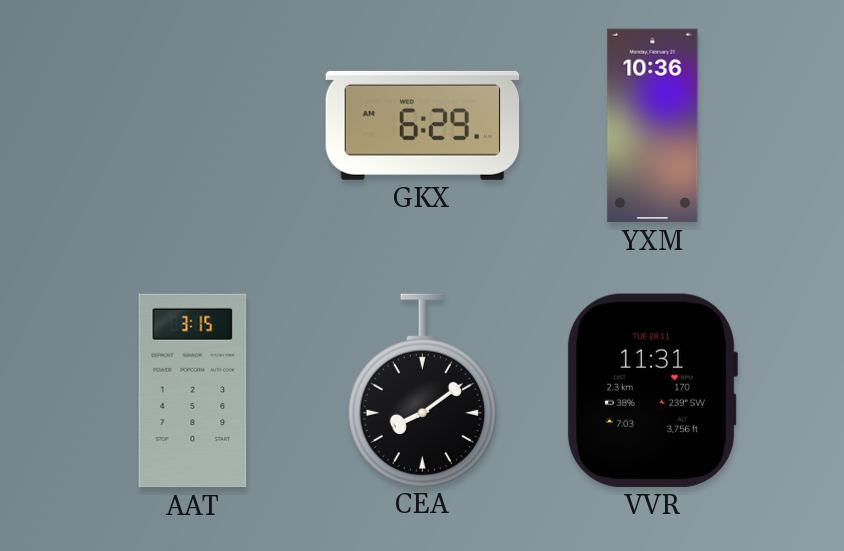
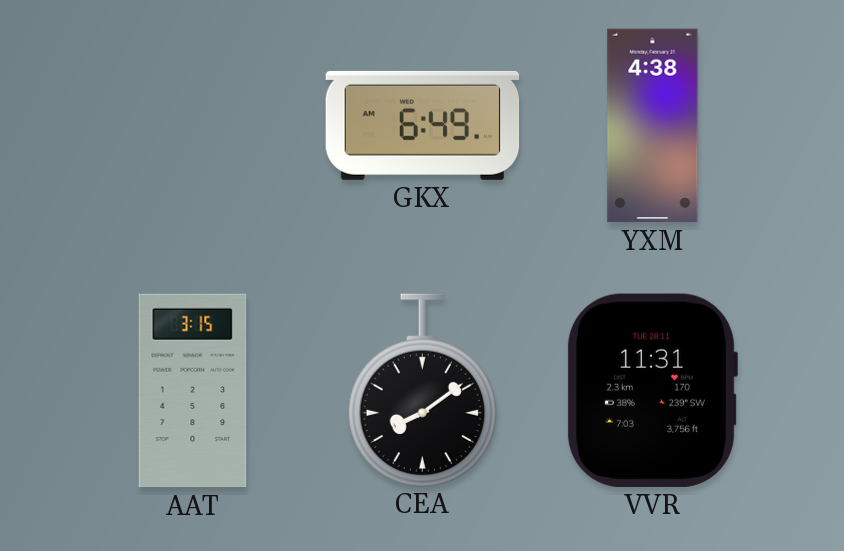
GKX: 6:29 -> 6:49 (423, 125)
YXM: 10:36 -> 4:38 (653, 126)
